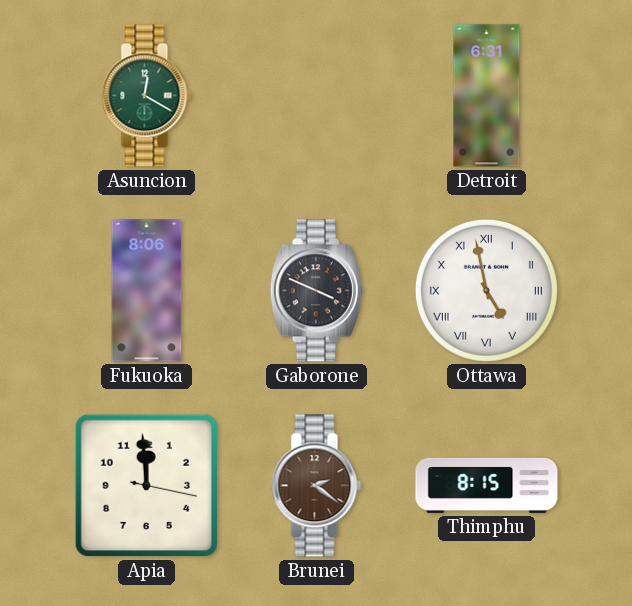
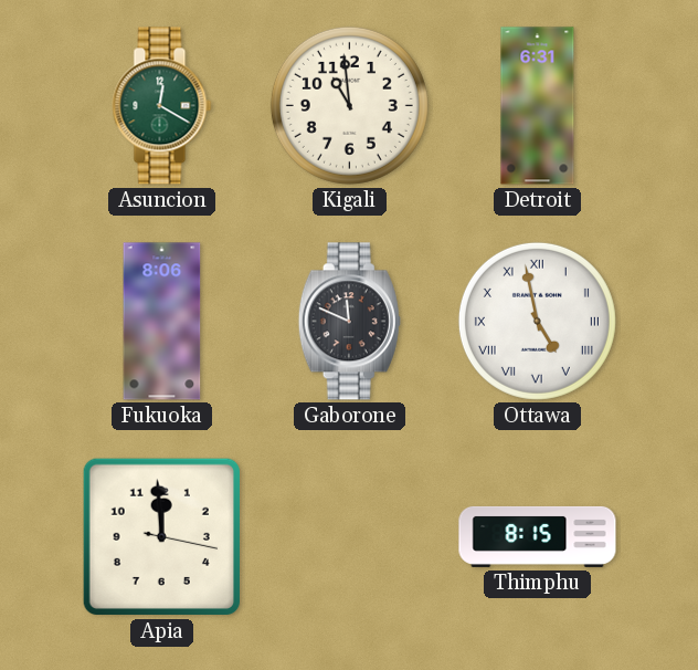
Kigali: none -> 10:59 (349, 105)
Gaborone: 3:49 -> 11:49 (349, 322)
Brunei: 2:21 -> none (317, 486)
